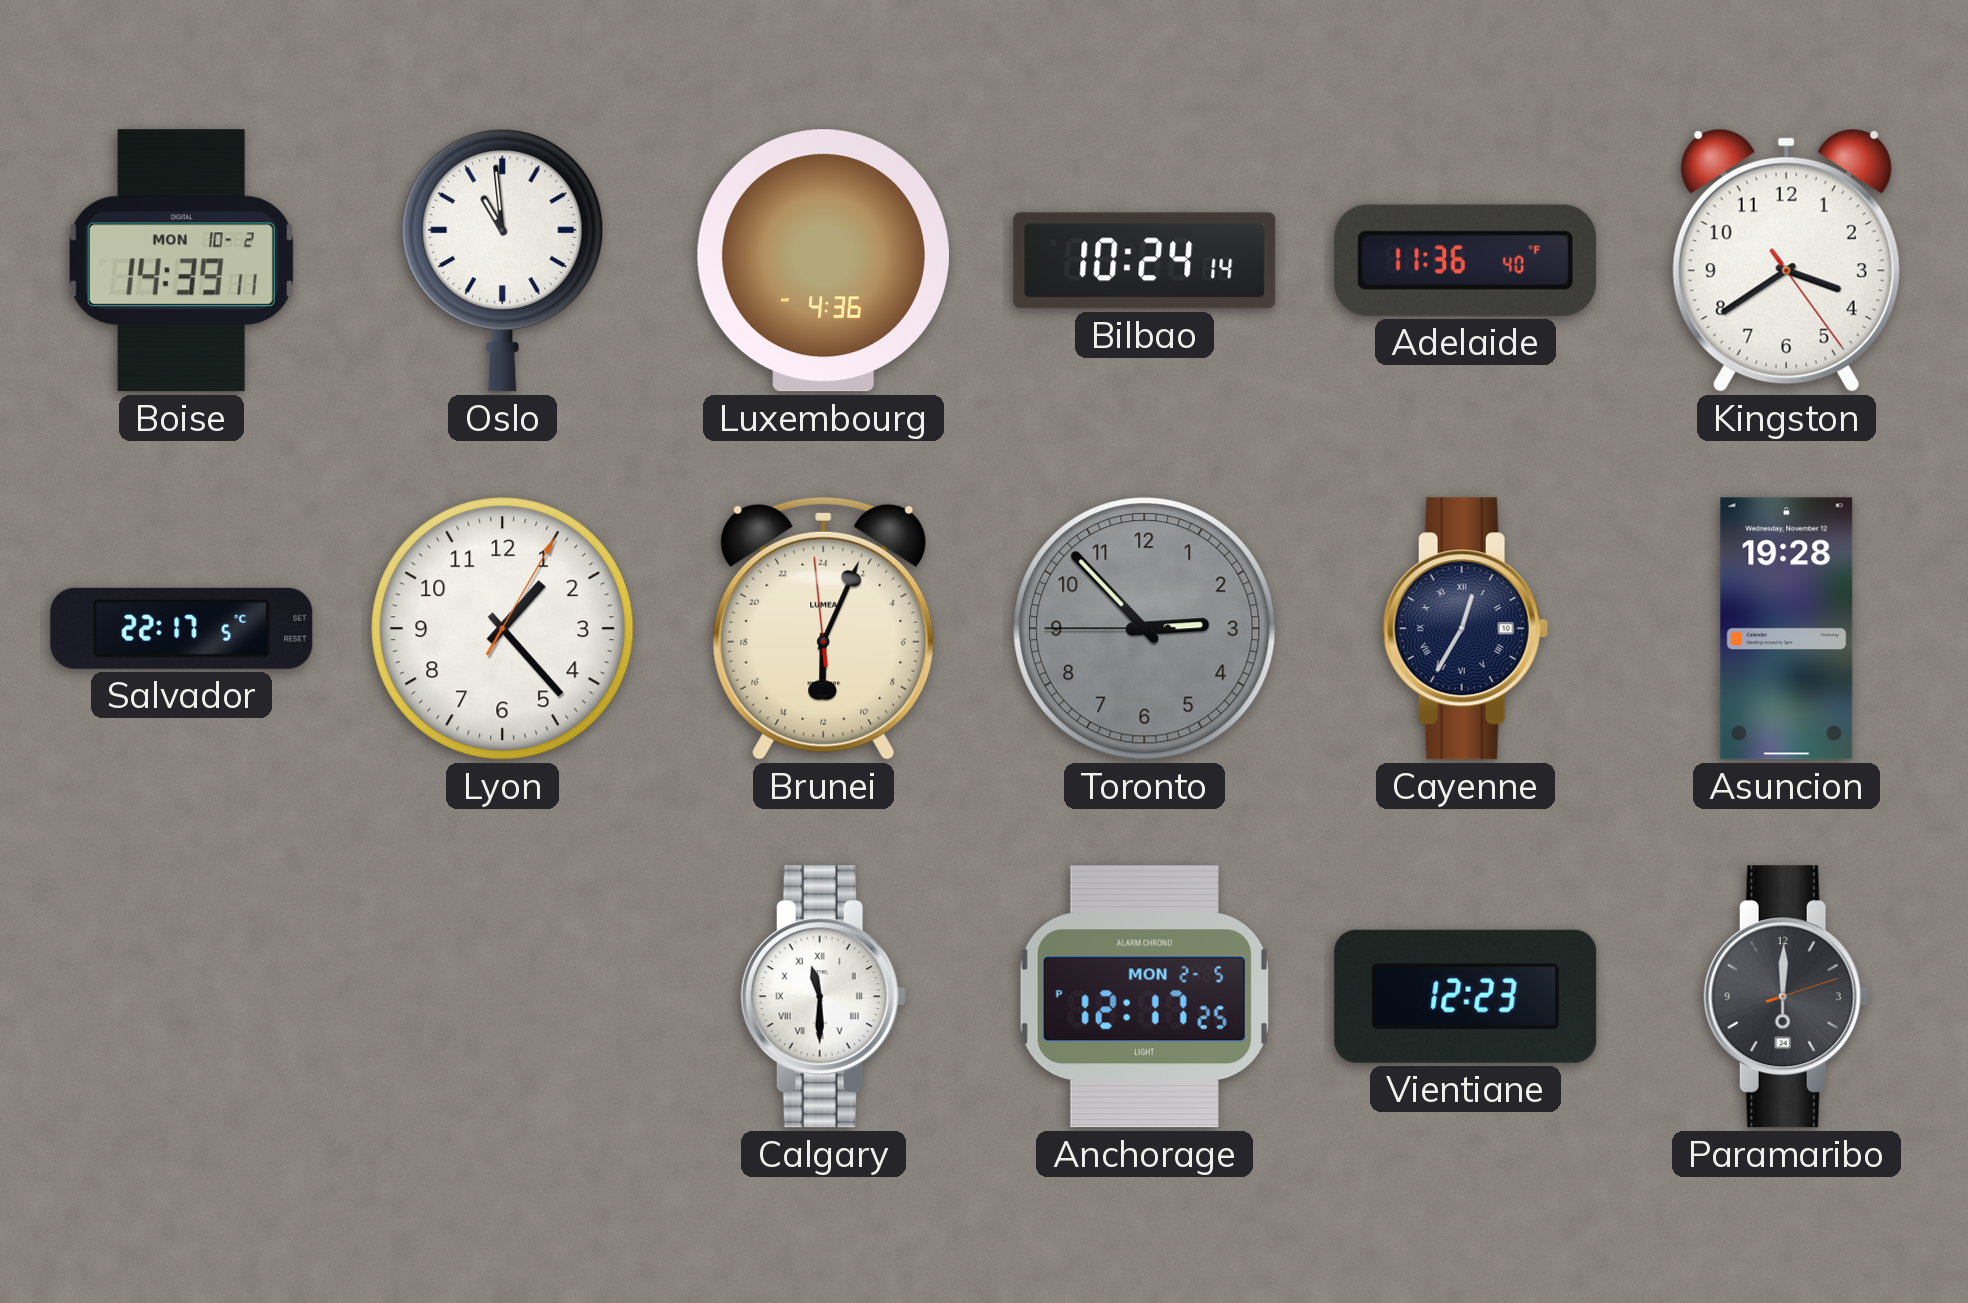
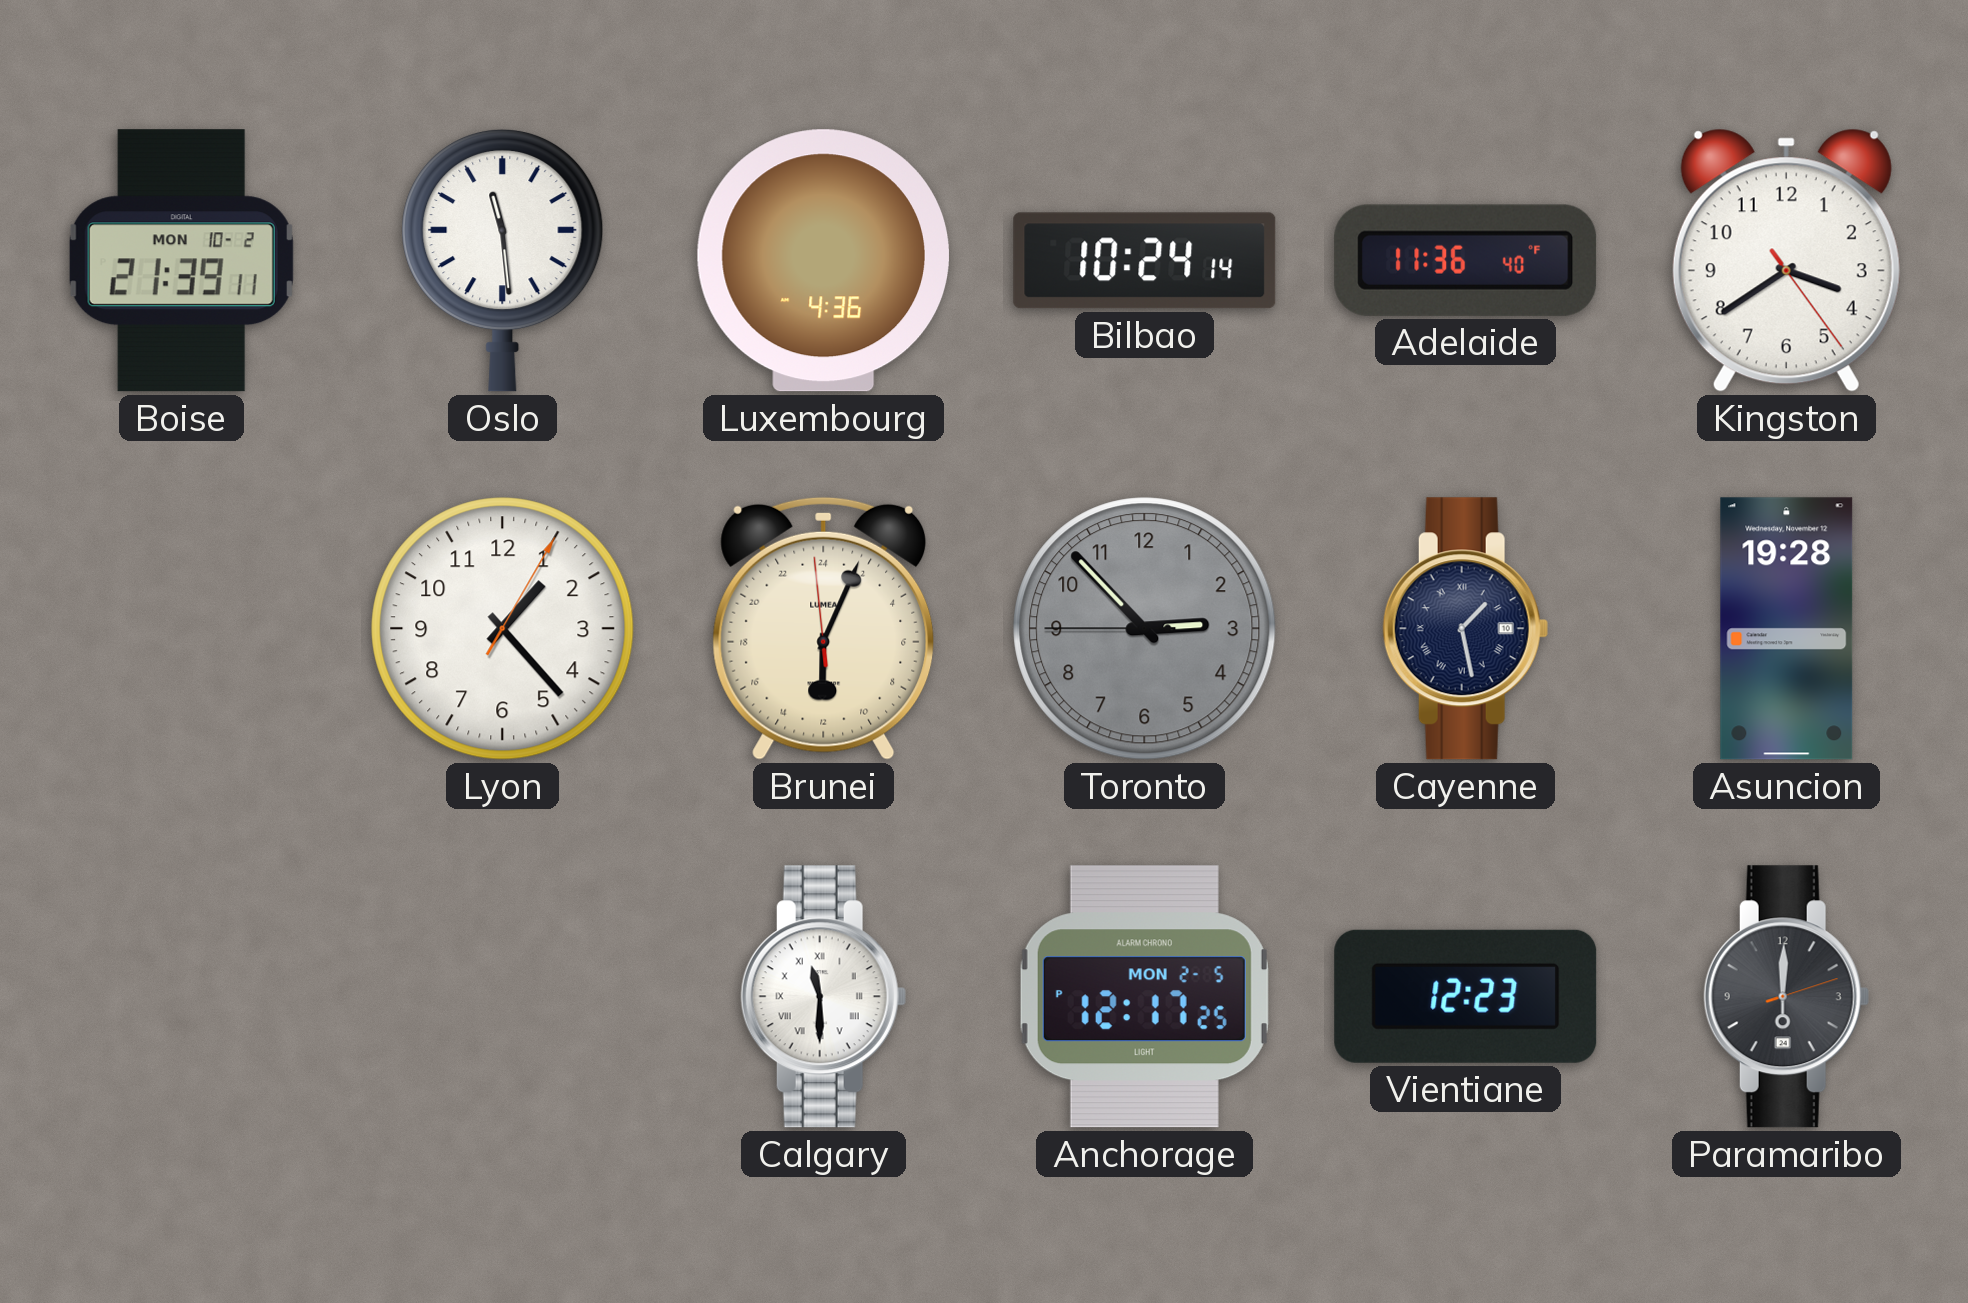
Boise: 14:39 -> 21:39 (181, 261)
Oslo: 10:59 -> 11:29 (503, 260)
Salvador: 22:17 -> none (182, 628)
Cayenne: 12:35 -> 1:28 (1465, 629)
